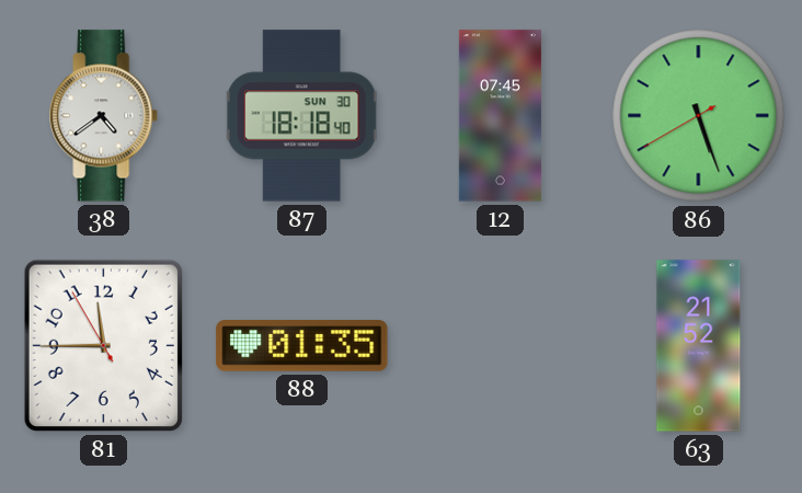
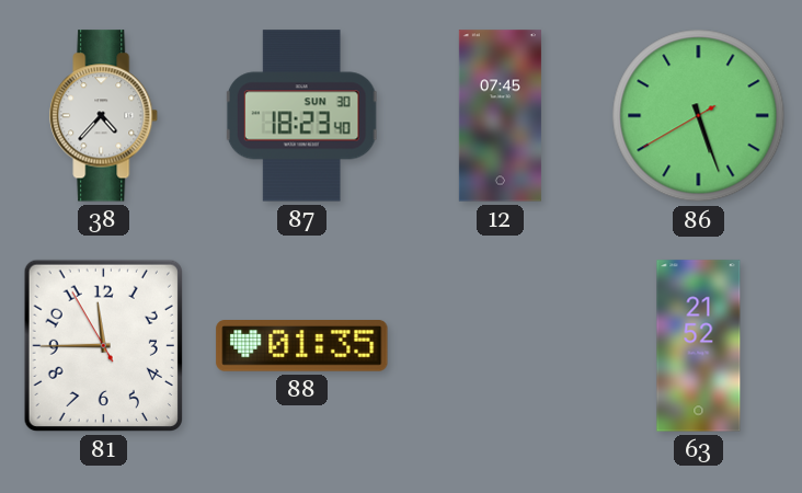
38: 4:39 -> 4:37 (104, 116)
87: 18:18 -> 18:23 (302, 116)
